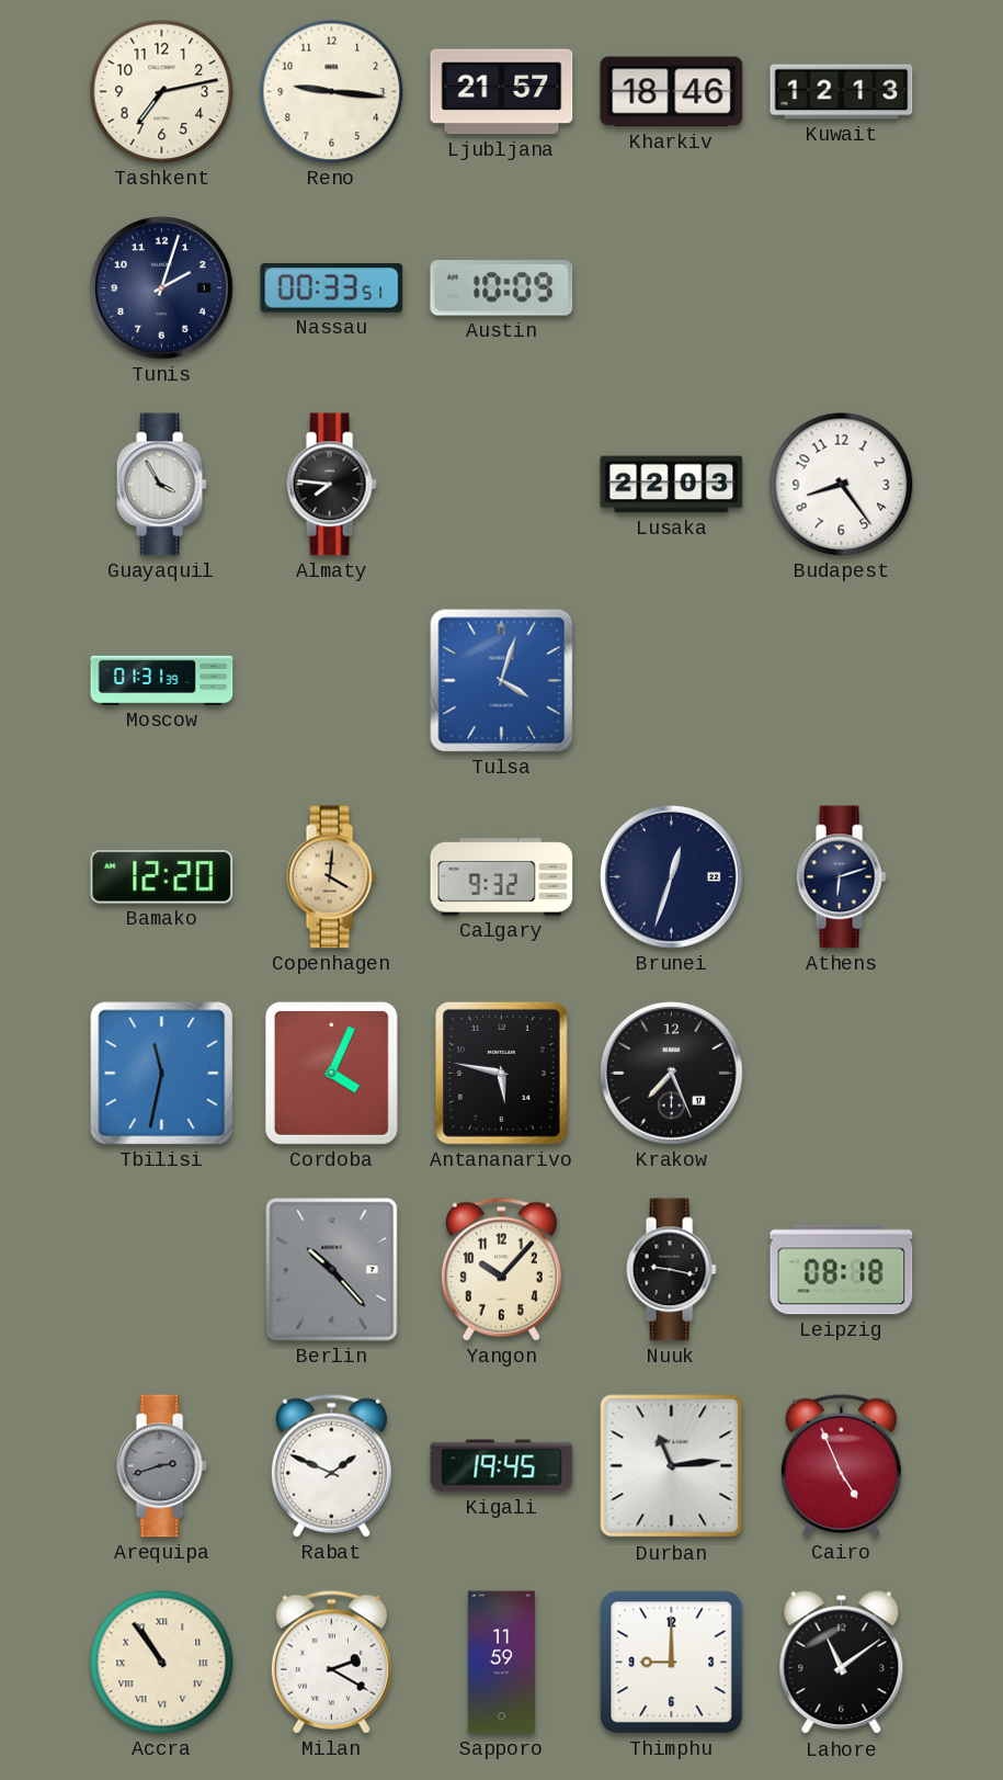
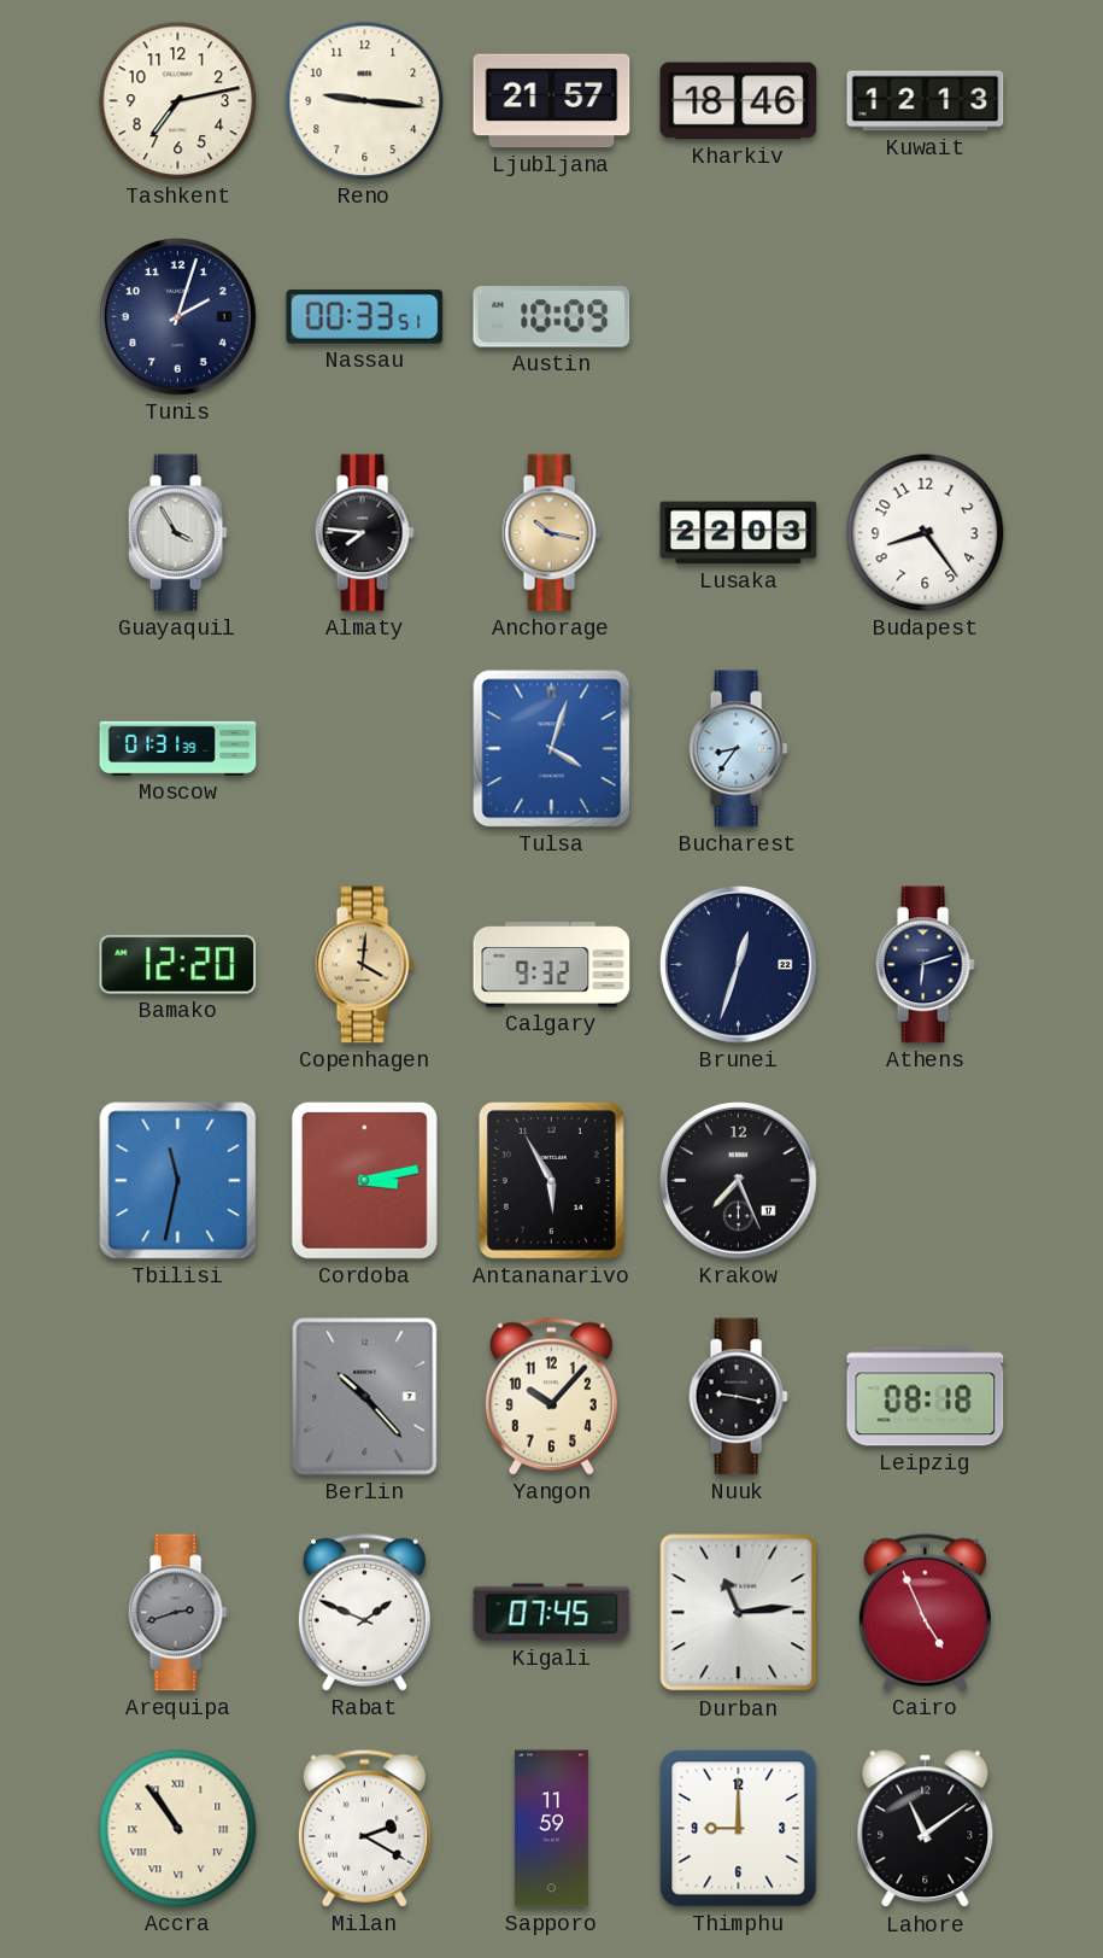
Anchorage: none -> 10:17 (551, 533)
Bucharest: none -> 8:36 (738, 749)
Cordoba: 4:04 -> 3:13 (364, 1180)
Antananarivo: 5:47 -> 5:55 (551, 1180)
Kigali: 19:45 -> 07:45 (552, 1613)
